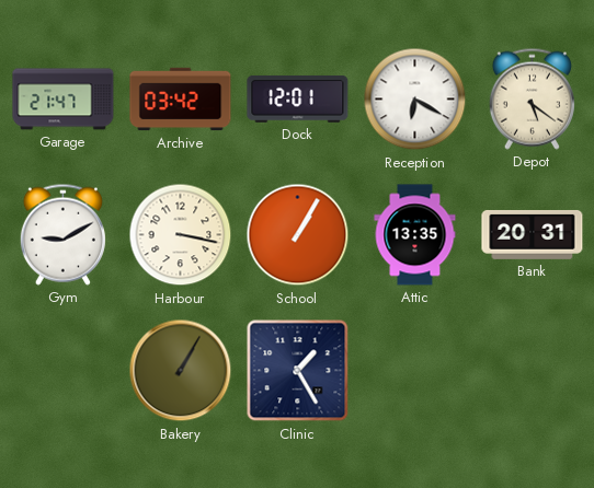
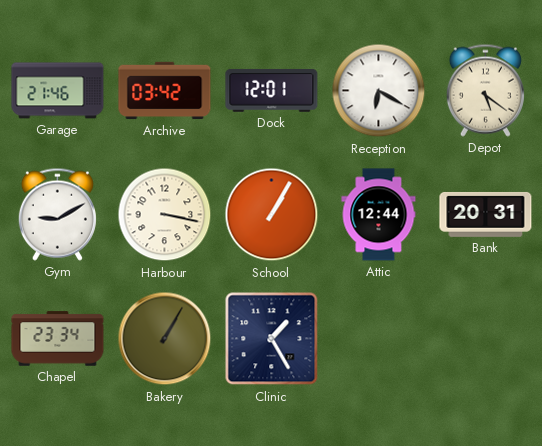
Garage: 21:47 -> 21:46 (58, 91)
Attic: 13:35 -> 12:44 (379, 215)
Chapel: none -> 23:34 (58, 339)
